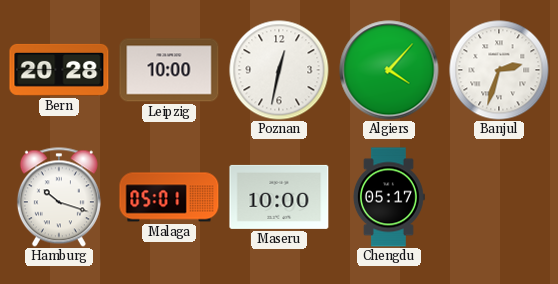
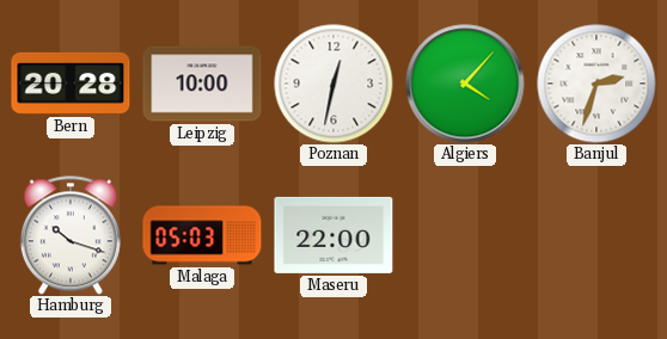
Malaga: 05:01 -> 05:03 (202, 235)
Maseru: 10:00 -> 22:00 (333, 235)
Chengdu: 05:17 -> none (388, 197)
